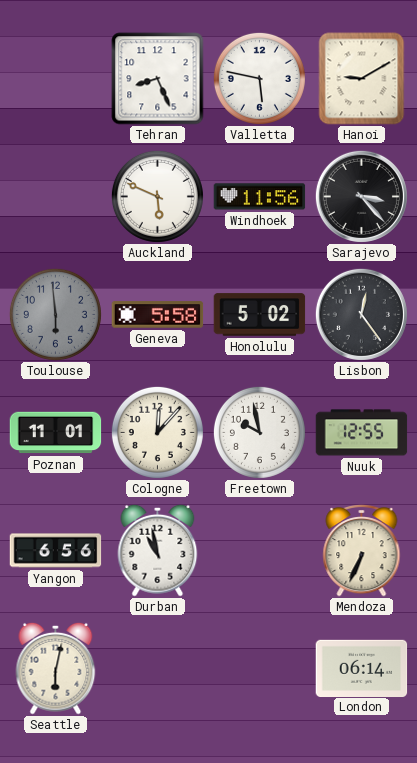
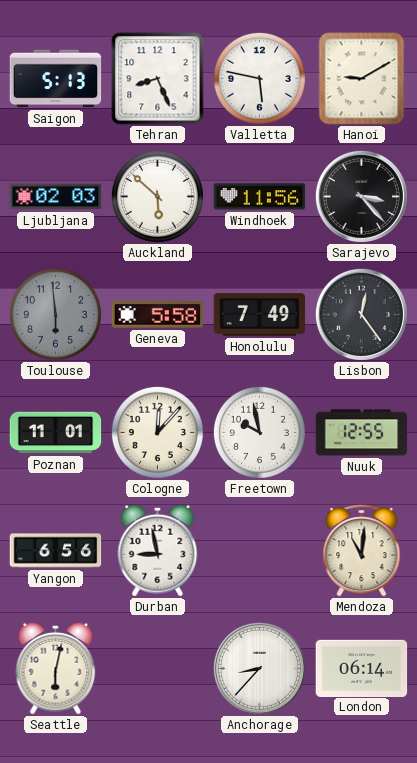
Saigon: none -> 5:13 (56, 79)
Ljubljana: none -> 02:03 (56, 197)
Auckland: 5:49 -> 5:52 (157, 196)
Honolulu: 5:02 -> 7:49 (260, 315)
Durban: 10:58 -> 8:58 (158, 550)
Mendoza: 6:34 -> 11:01 (362, 551)
Anchorage: none -> 8:37 (259, 668)
